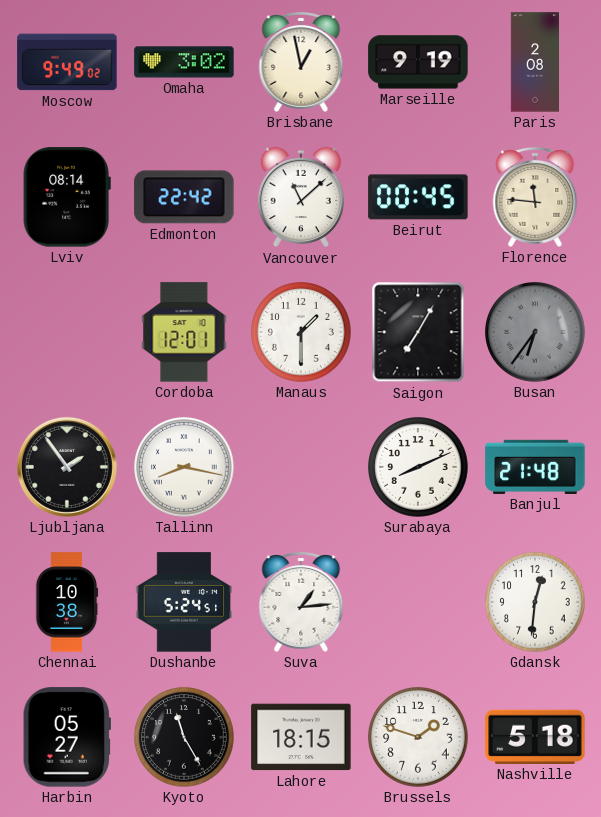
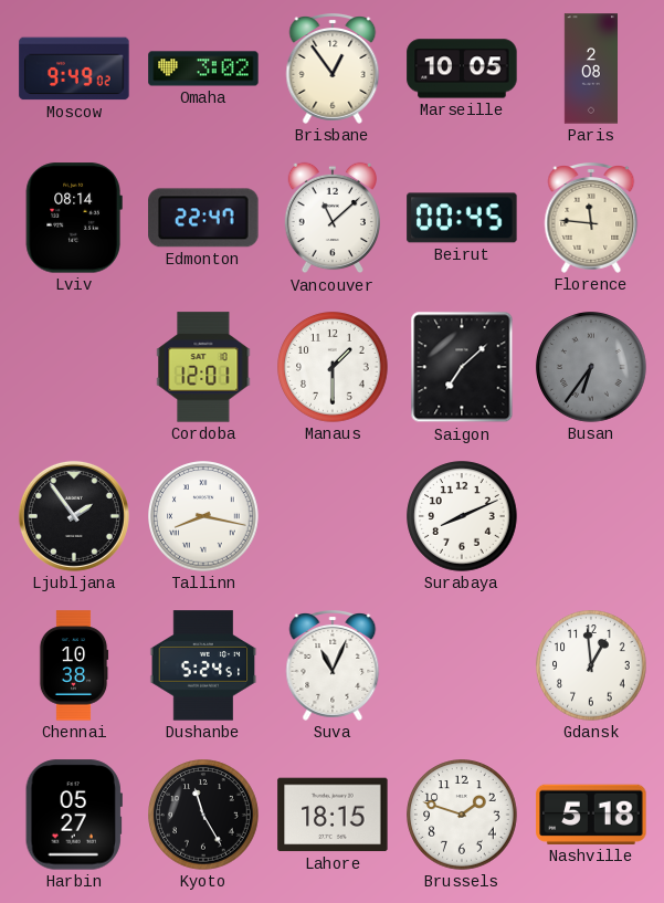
Brisbane: 12:58 -> 12:54 (333, 70)
Marseille: 9:19 -> 10:05 (462, 69)
Edmonton: 22:42 -> 22:47 (203, 218)
Saigon: 7:05 -> 7:08 (462, 367)
Banjul: 21:48 -> none (535, 467)
Suva: 1:14 -> 11:04 (333, 666)
Gdansk: 12:31 -> 12:59 (591, 665)
